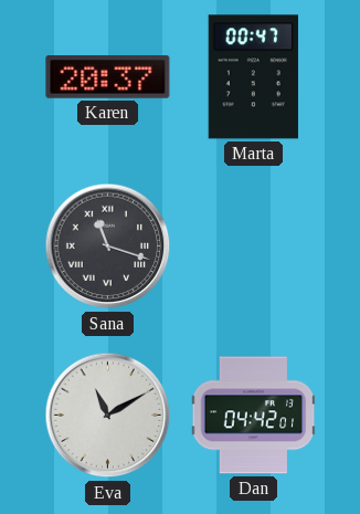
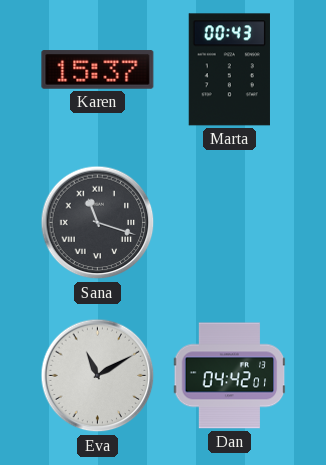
Karen: 20:37 -> 15:37 (98, 70)
Marta: 00:47 -> 00:43 (229, 70)
